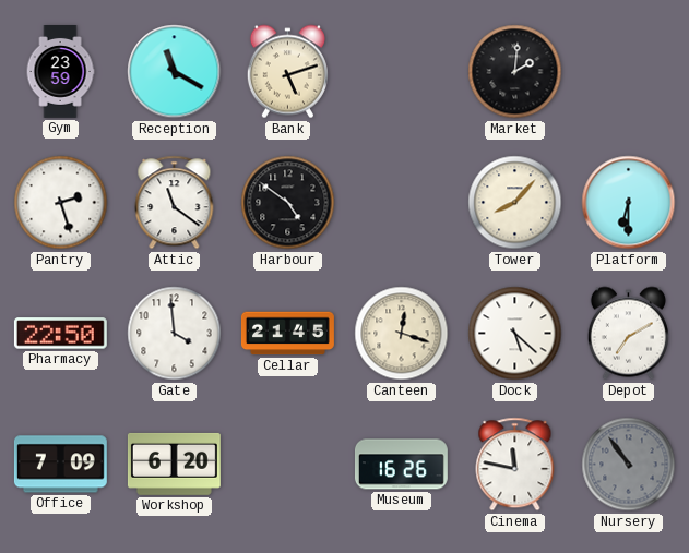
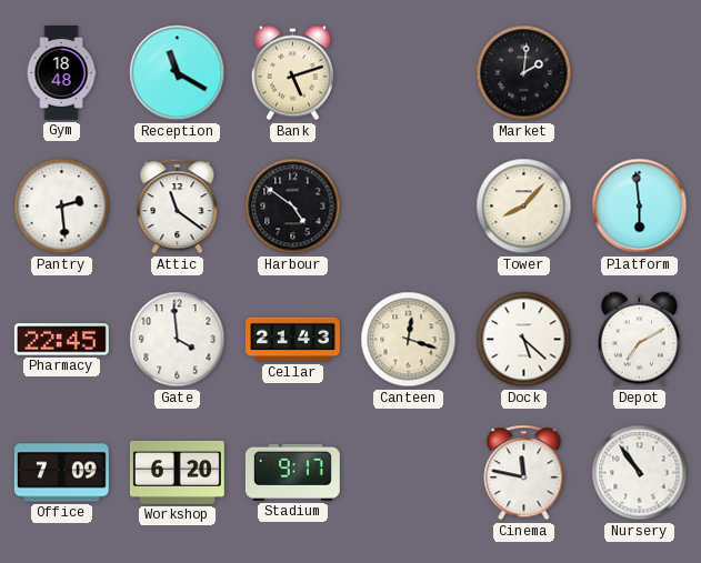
Gym: 23:59 -> 18:48 (61, 73)
Pantry: 2:27 -> 2:29 (62, 207)
Platform: 6:30 -> 5:59 (640, 207)
Pharmacy: 22:50 -> 22:45 (61, 340)
Cellar: 21:45 -> 21:43 (292, 340)
Stadium: none -> 9:17 (292, 472)
Museum: 16:26 -> none (401, 465)
Nursery dial: grey -> white (640, 473)
